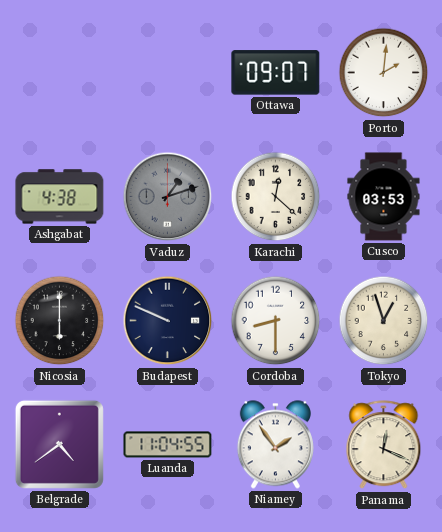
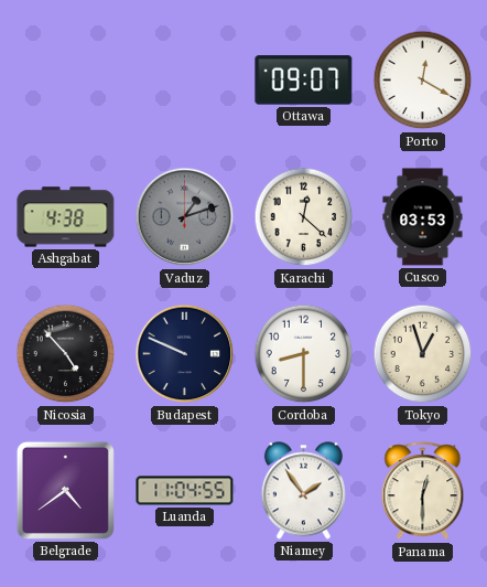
Porto: 2:01 -> 12:20 (423, 81)
Nicosia: 6:00 -> 4:53 (66, 354)
Panama: 12:19 -> 12:30 (423, 491)
